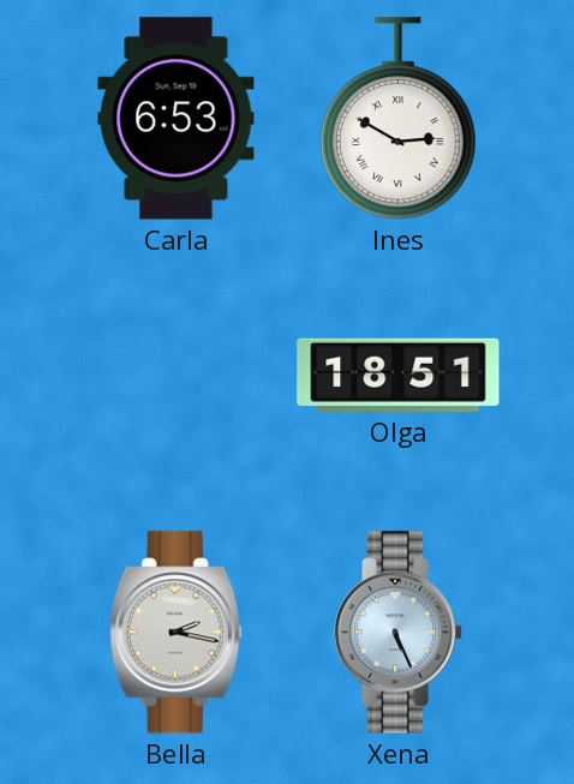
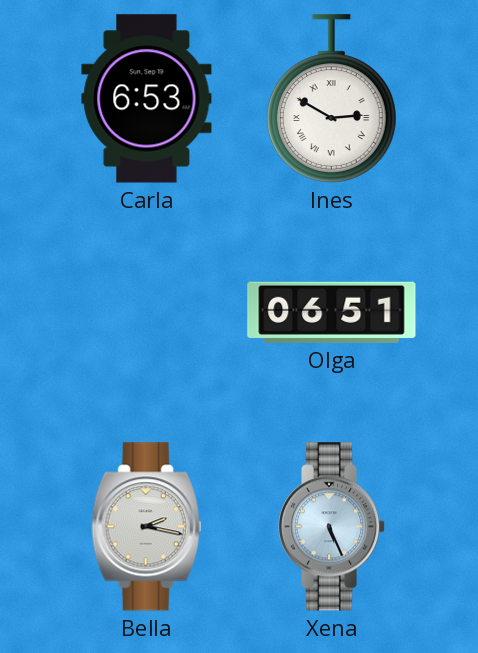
Olga: 18:51 -> 06:51 (332, 312)
